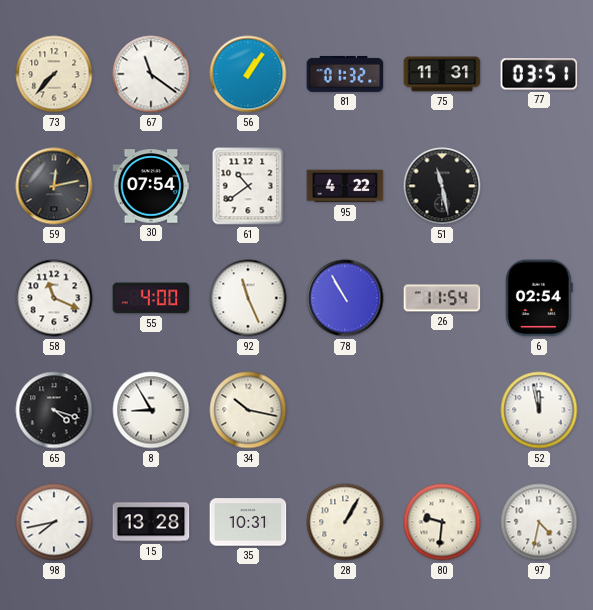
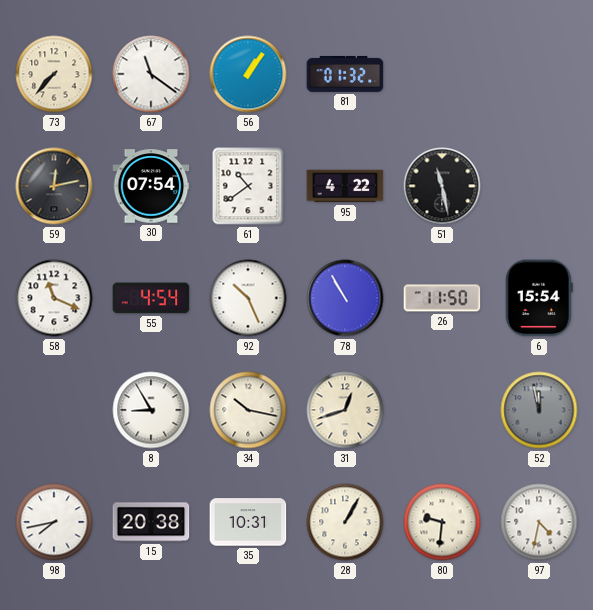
75: 11:31 -> none (442, 74)
77: 03:51 -> none (539, 74)
55: 4:00 -> 4:54 (151, 298)
92: 11:26 -> 10:26 (248, 298)
26: 11:54 -> 11:50 (442, 298)
6: 02:54 -> 15:54 (539, 298)
65: 4:18 -> none (54, 410)
31: none -> 12:42 (345, 410)
52 dial: white -> grey (539, 410)
15: 13:28 -> 20:38 (151, 522)
